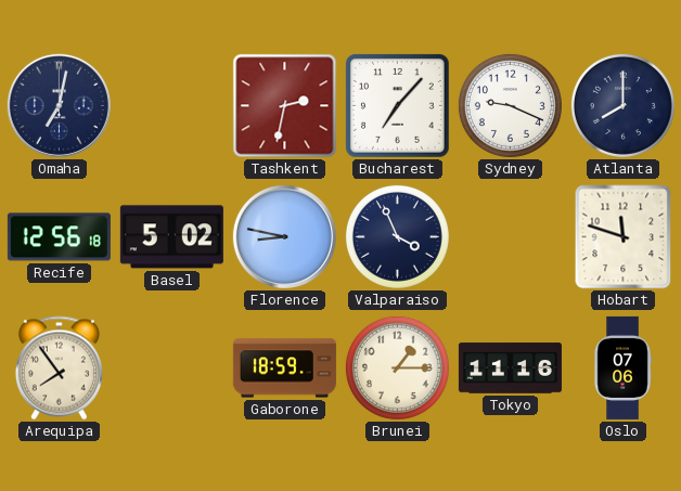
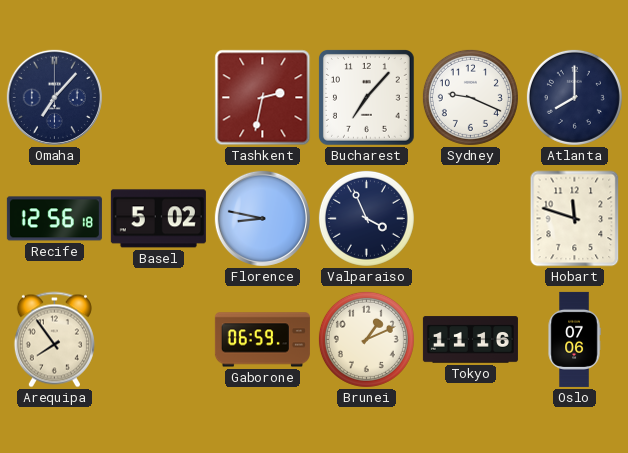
Omaha: 7:02 -> 7:07 (54, 97)
Gaborone: 18:59 -> 06:59 (262, 340)
Brunei: 1:15 -> 1:11 (366, 339)
